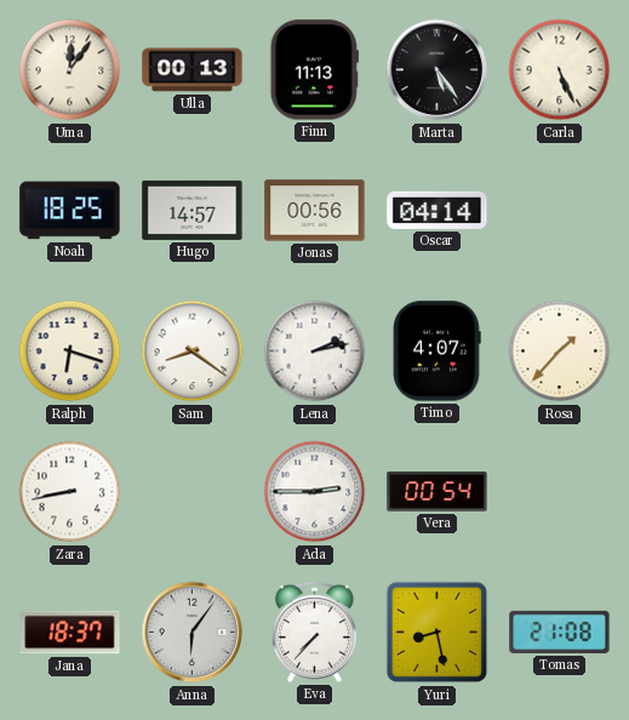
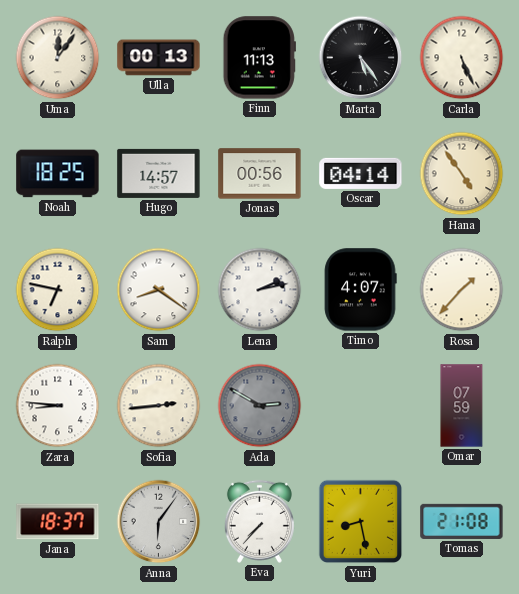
Hana: none -> 4:54 (462, 174)
Ralph: 6:18 -> 6:47 (58, 290)
Zara: 8:43 -> 8:46 (58, 406)
Sofia: none -> 2:44 (159, 406)
Ada: 2:45 -> 2:50 (260, 406)
Ada dial: white -> grey (260, 406)
Vera: 00:54 -> none (438, 492)
Omar: none -> 07:59 (462, 406)
